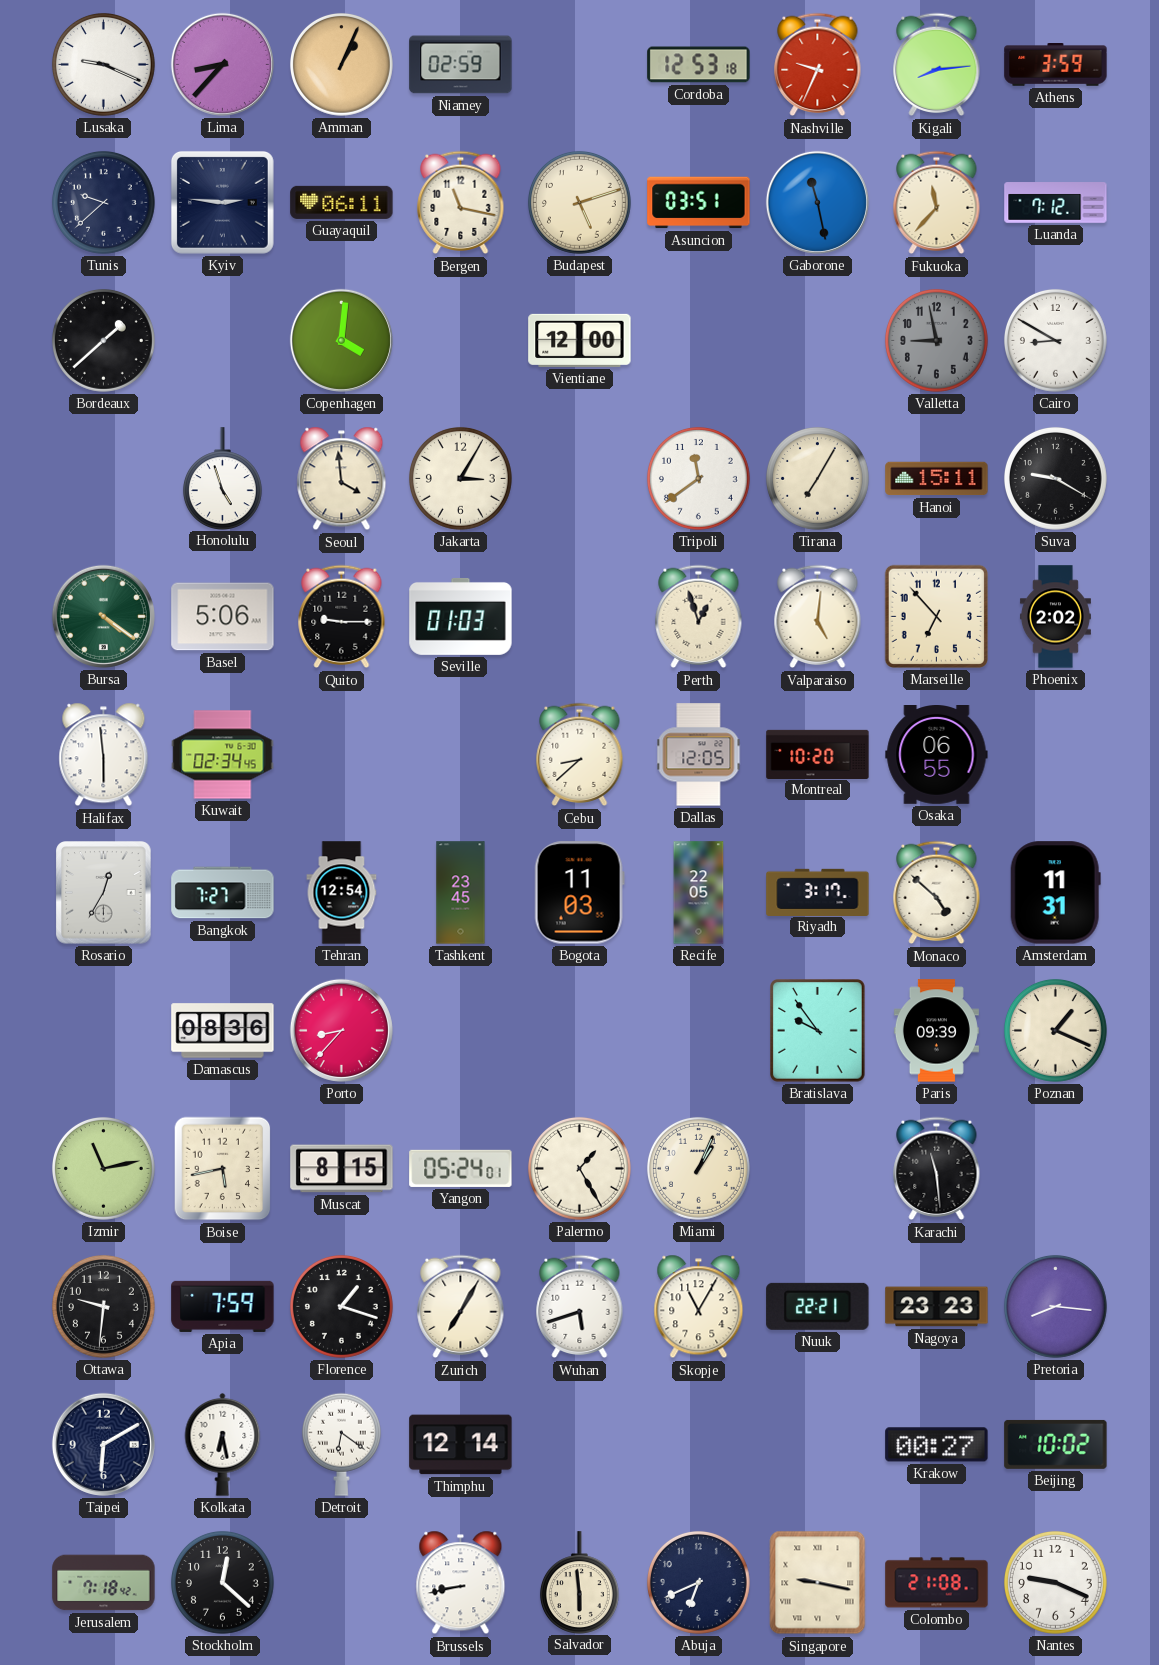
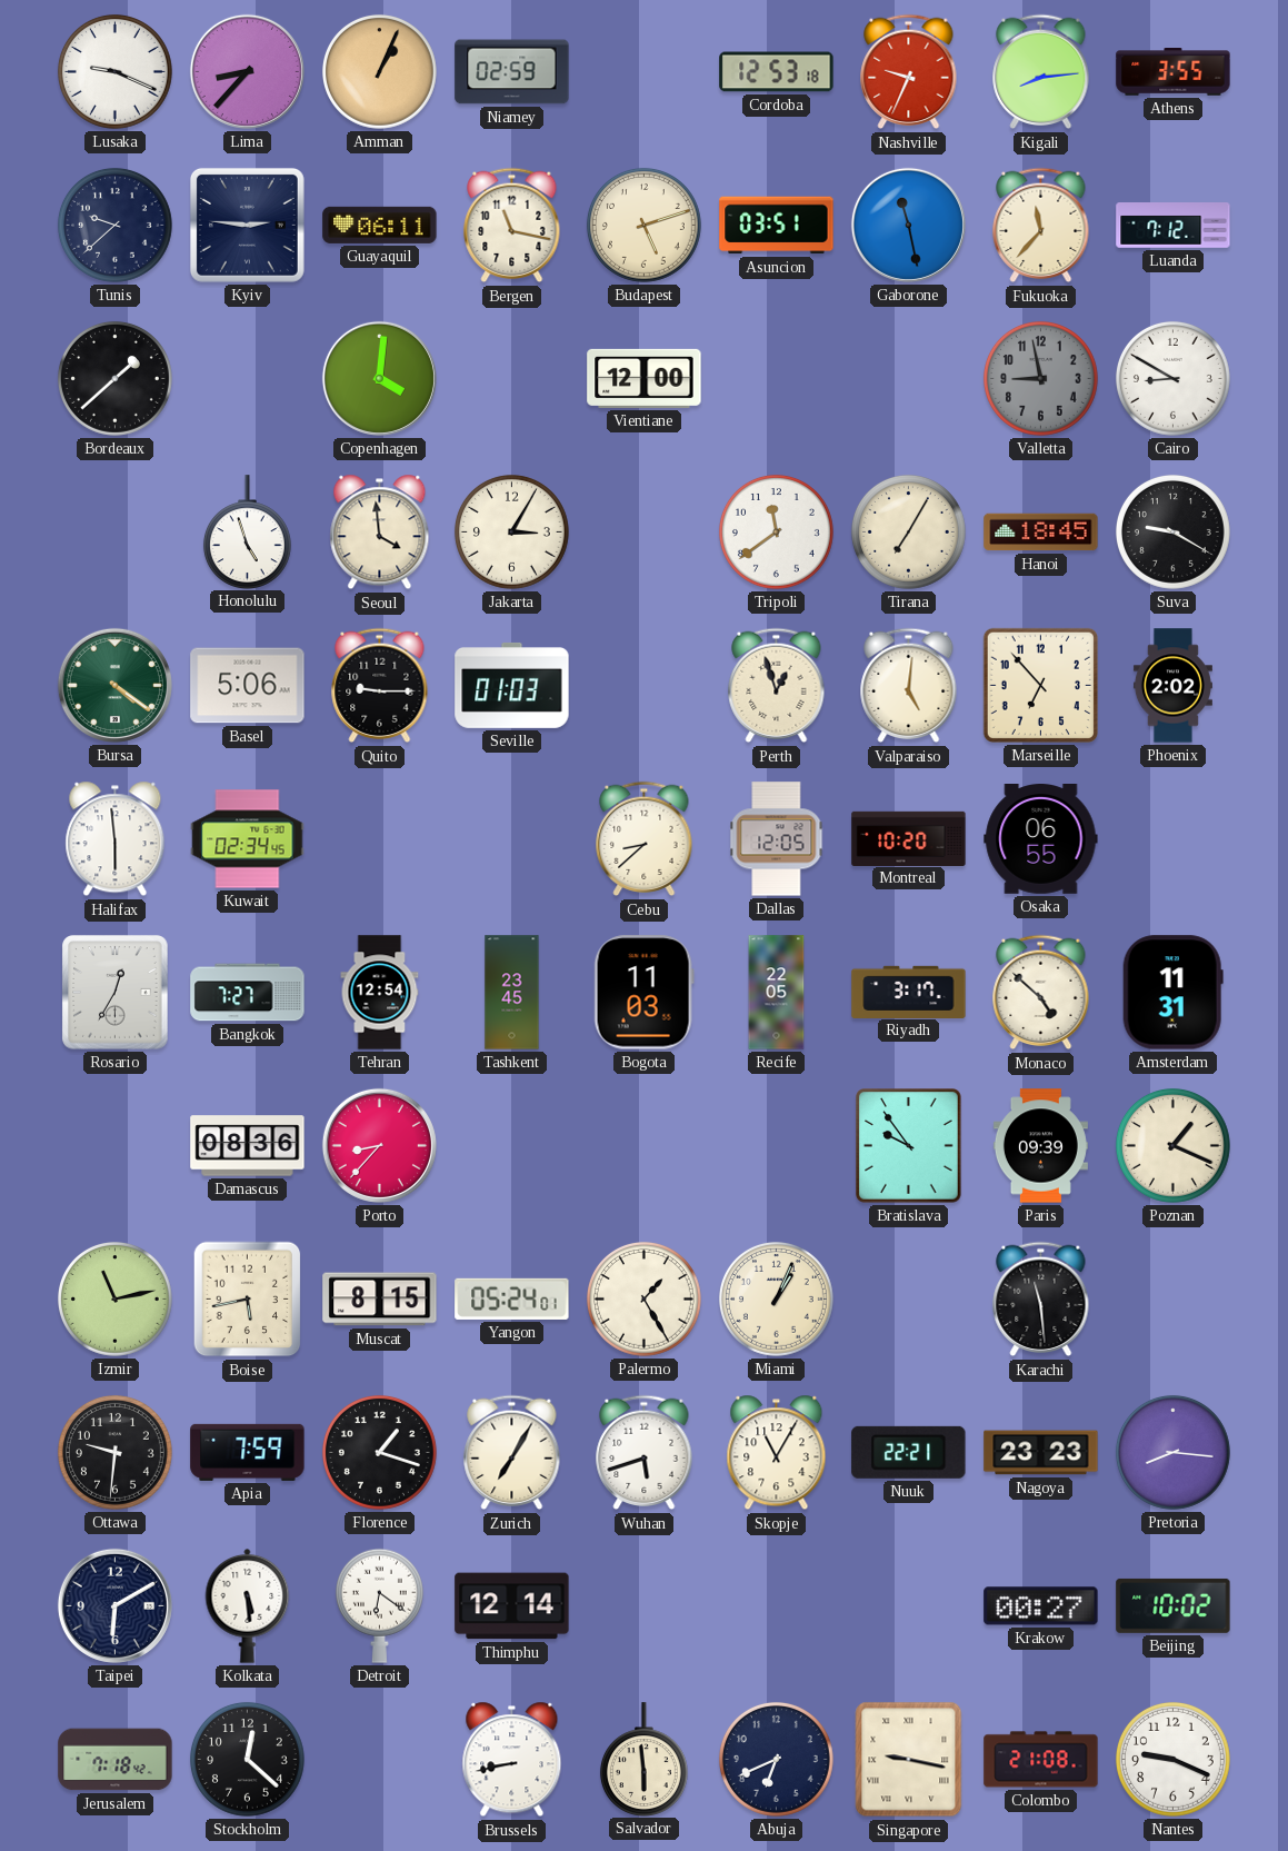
Athens: 3:59 -> 3:55 (1174, 72)
Hanoi: 15:11 -> 18:45 (1041, 533)
Kolkata: 6:28 -> 5:29 (248, 1605)
